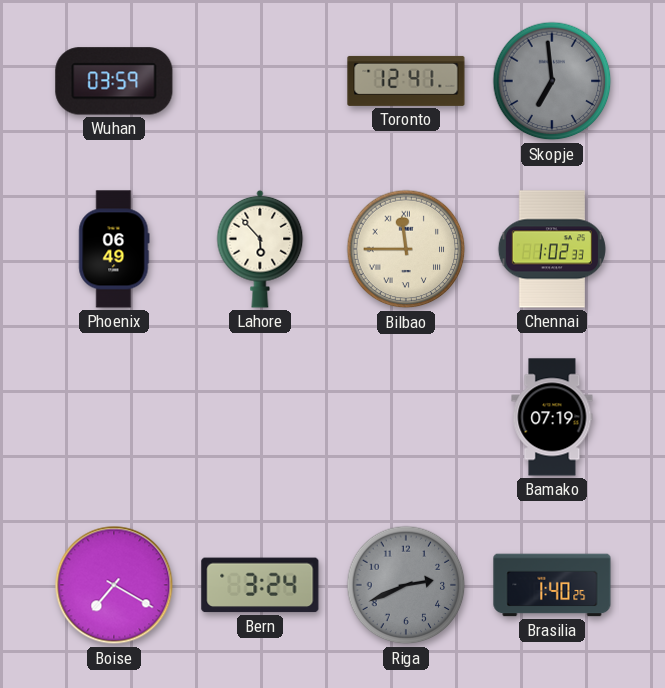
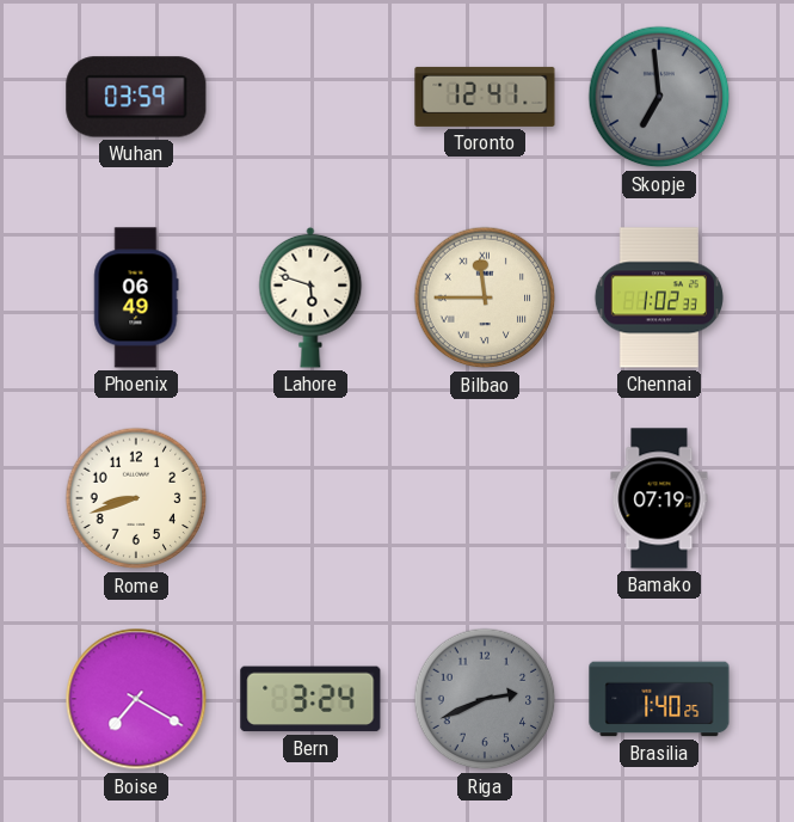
Lahore: 5:53 -> 5:48 (310, 297)
Rome: none -> 8:42 (136, 498)
